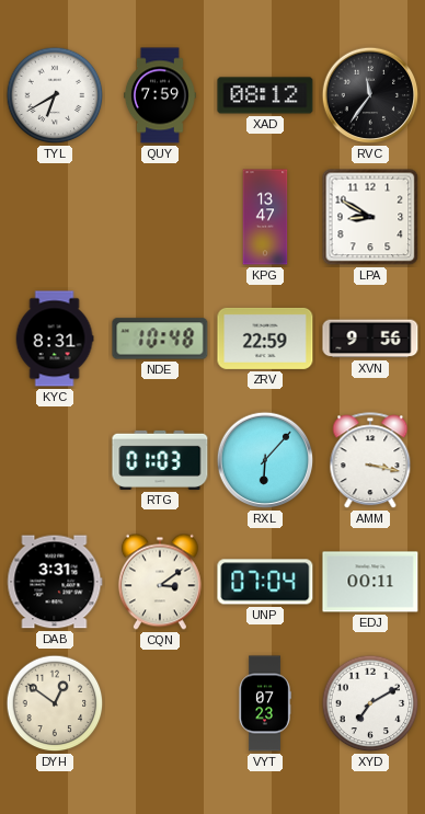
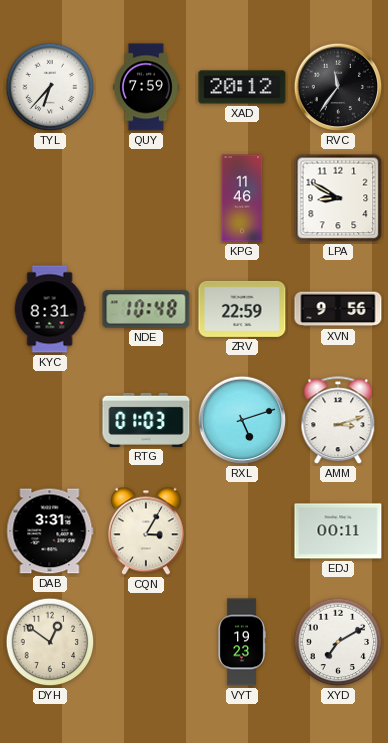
TYL: 6:40 -> 6:37 (50, 87)
XAD: 08:12 -> 20:12 (242, 87)
KPG: 13:47 -> 11:46 (242, 198)
RXL: 6:07 -> 5:12 (242, 420)
AMM: 3:17 -> 3:12 (338, 421)
CQN: 3:09 -> 3:05 (146, 531)
UNP: 07:04 -> none (265, 582)
VYT: 07:23 -> 19:23 (242, 642)
